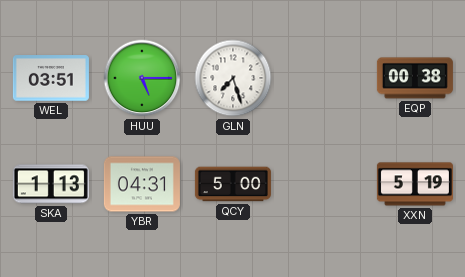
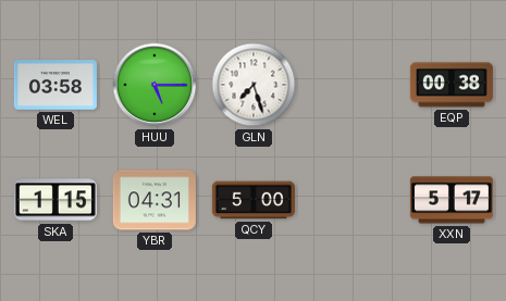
WEL: 03:51 -> 03:58 (55, 85)
SKA: 1:13 -> 1:15 (55, 200)
XXN: 5:19 -> 5:17 (452, 200)
